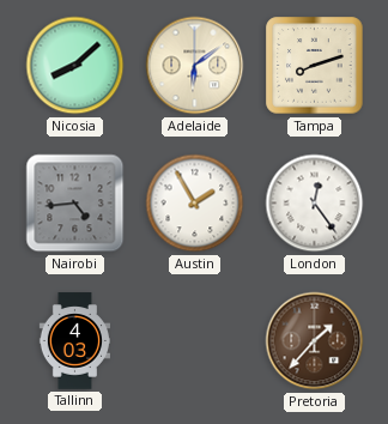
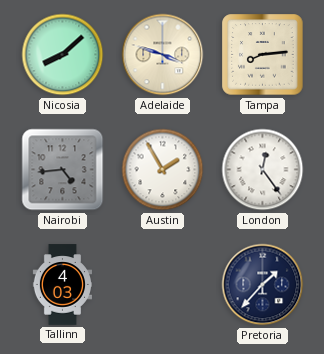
Adelaide: 6:09 -> 3:48 (163, 55)
Tampa: 8:12 -> 8:14 (263, 55)
Pretoria dial: brown -> navy (263, 285)
